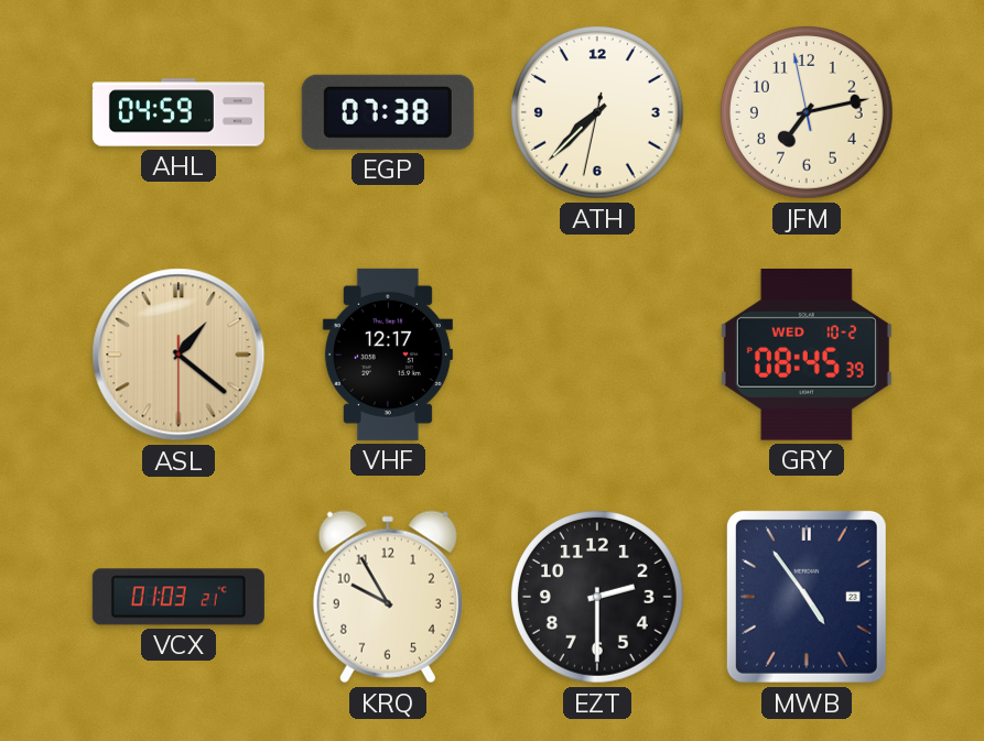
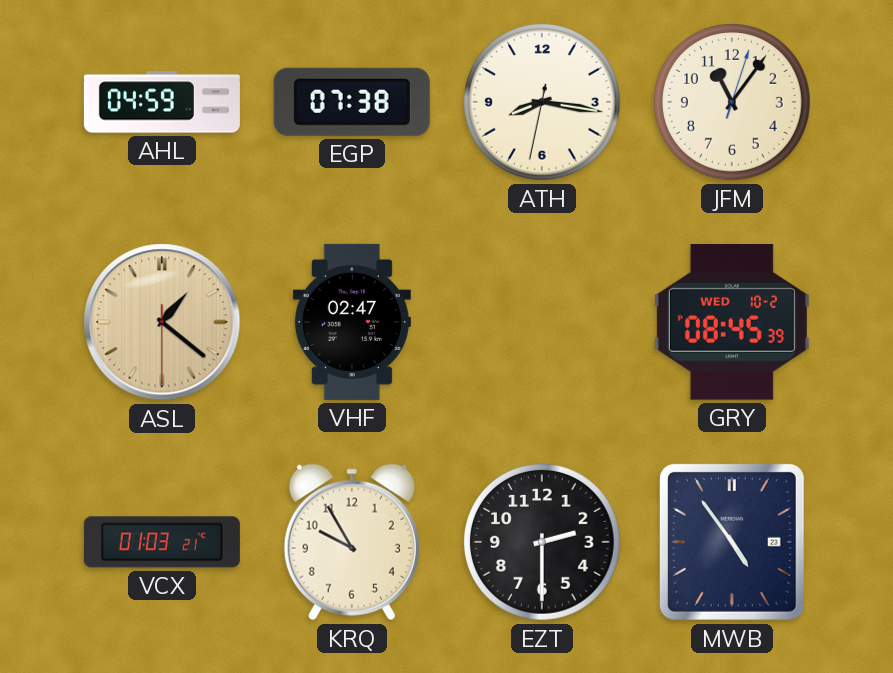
ATH: 7:37 -> 8:16 (542, 102)
JFM: 7:12 -> 11:06 (732, 102)
VHF: 12:17 -> 02:47 (352, 322)
